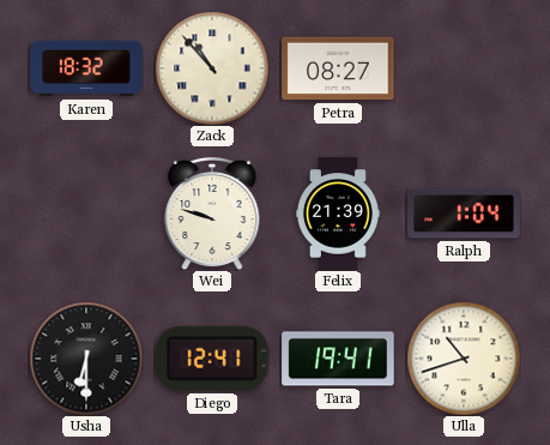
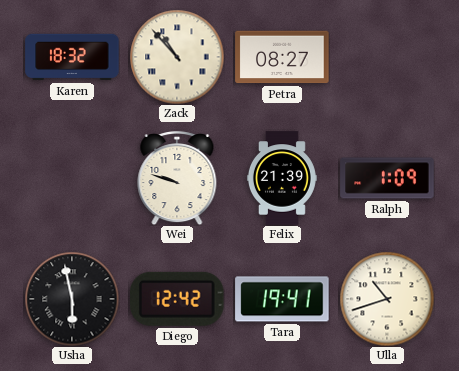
Ralph: 1:04 -> 1:09 (387, 178)
Usha: 6:30 -> 5:58 (72, 299)
Diego: 12:41 -> 12:42 (178, 299)
